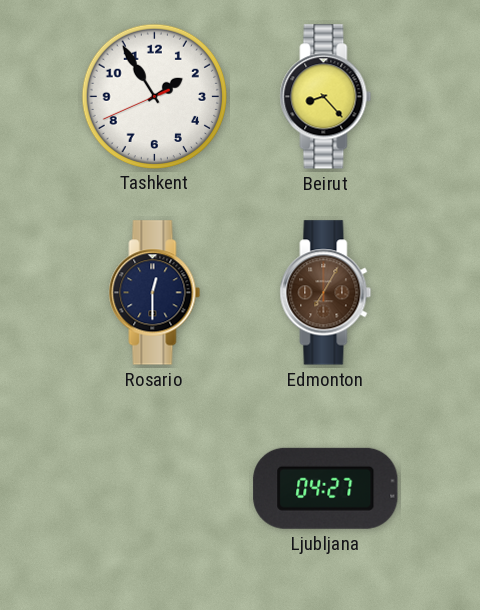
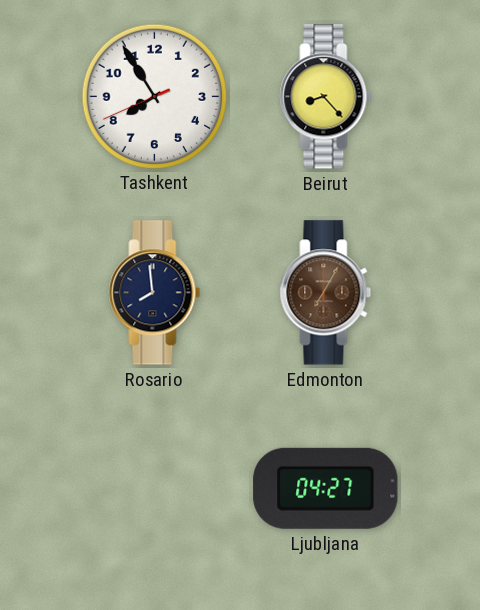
Tashkent: 1:54 -> 7:54 (154, 96)
Rosario: 12:30 -> 7:59 (155, 293)
